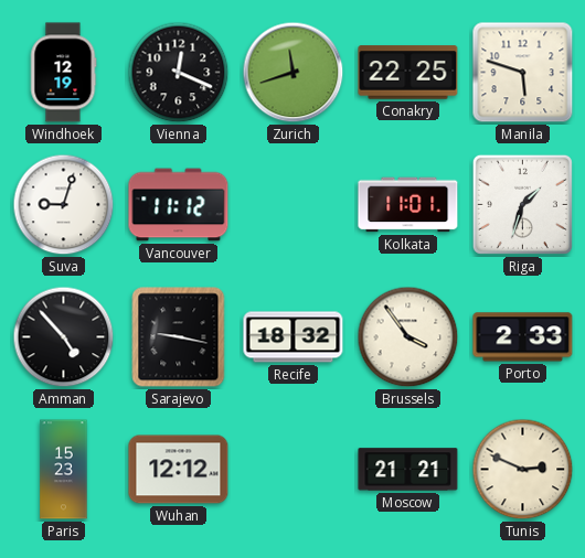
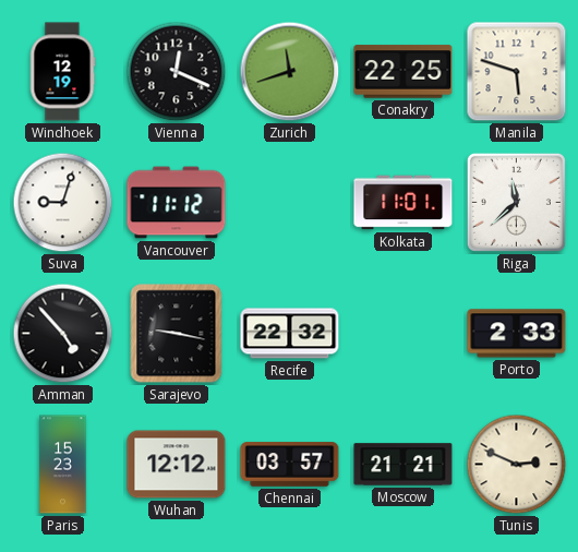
Riga: 1:33 -> 11:38 (516, 202)
Recife: 18:32 -> 22:32 (290, 334)
Brussels: 3:54 -> none (408, 337)
Chennai: none -> 03:57 (290, 465)
